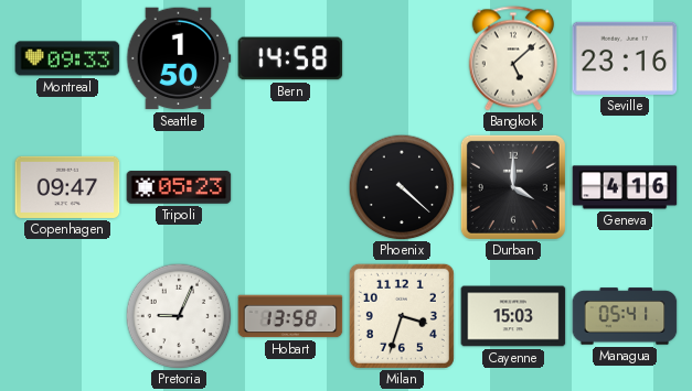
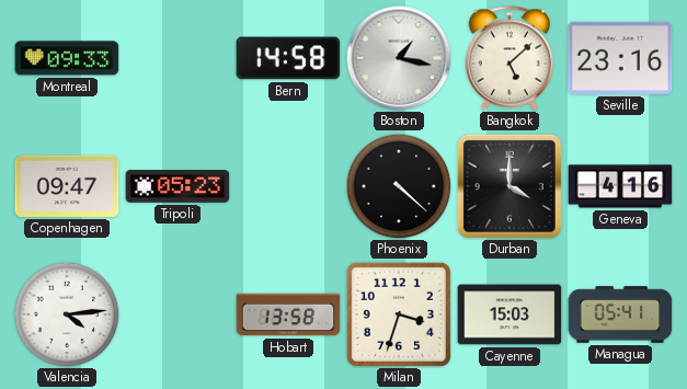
Seattle: 1:50 -> none (179, 58)
Boston: none -> 1:17 (399, 58)
Valencia: none -> 4:14 (67, 314)
Pretoria: 9:04 -> none (179, 316)
